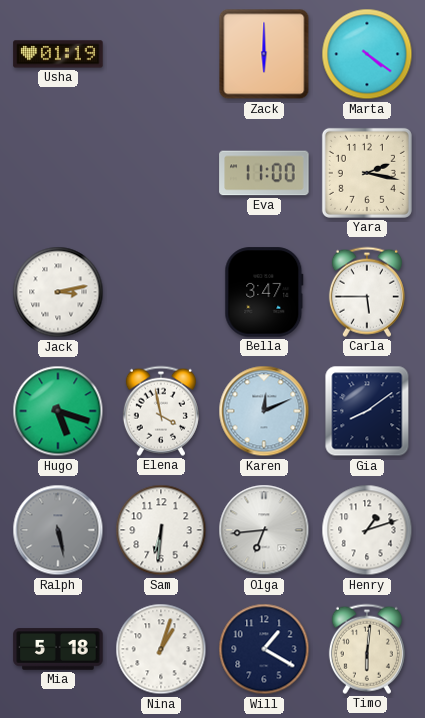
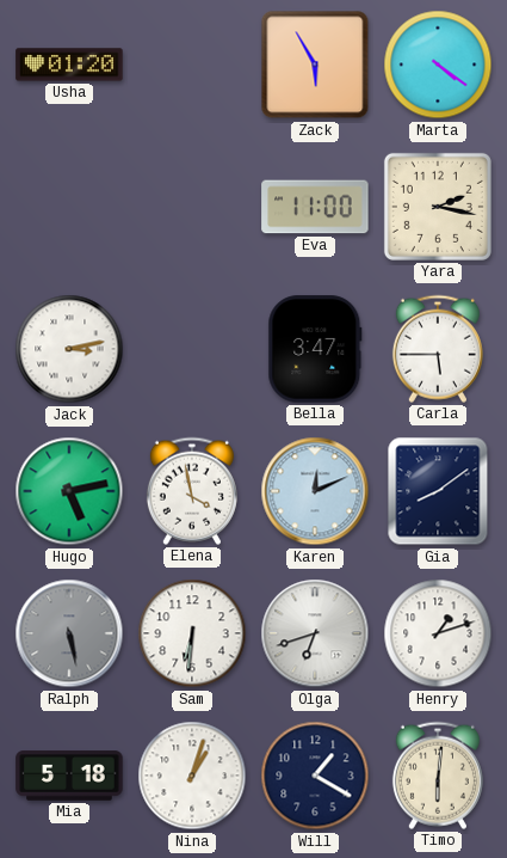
Usha: 01:19 -> 01:20 (69, 65)
Zack: 6:00 -> 5:55 (315, 65)
Hugo: 5:18 -> 5:13 (69, 491)
Olga: 6:44 -> 6:42 (315, 633)
